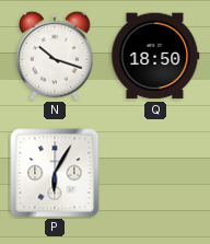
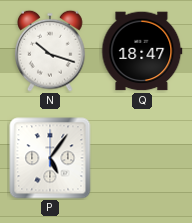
Q: 18:50 -> 18:47 (142, 51)
P: 6:05 -> 5:06 (50, 158)
